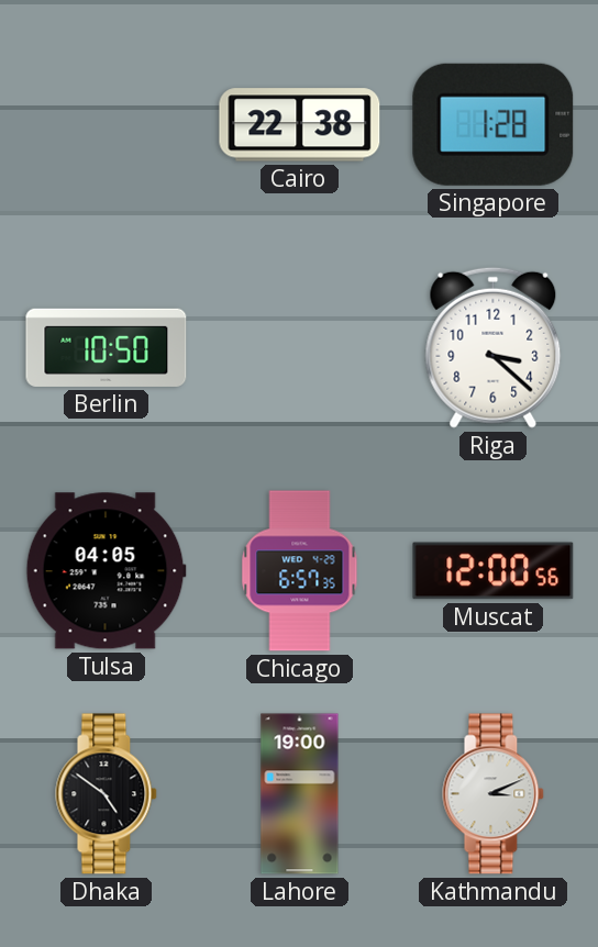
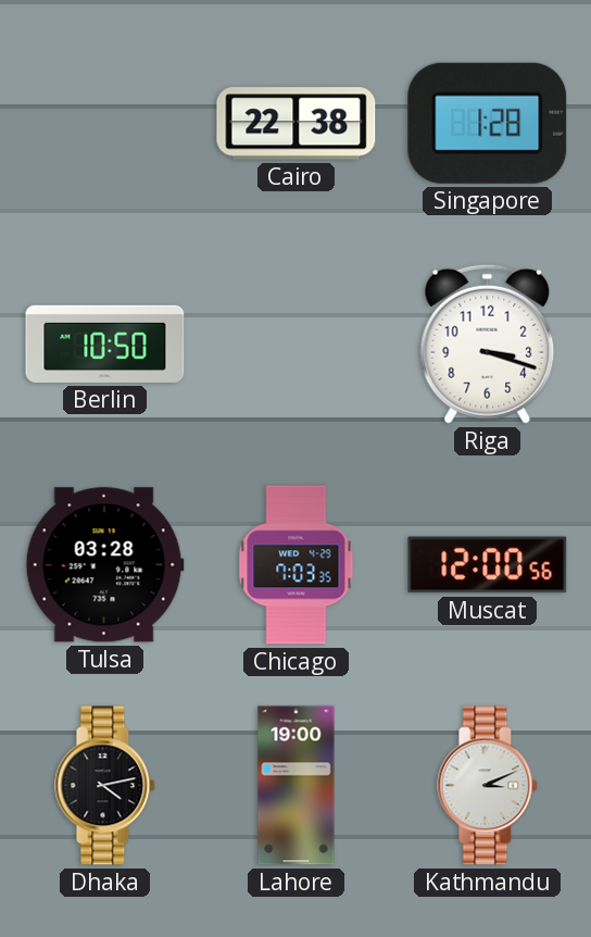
Riga: 3:22 -> 3:18 (488, 343)
Tulsa: 04:05 -> 03:28 (104, 565)
Chicago: 6:57 -> 7:03 (297, 565)
Dhaka: 4:51 -> 4:13 (105, 786)
